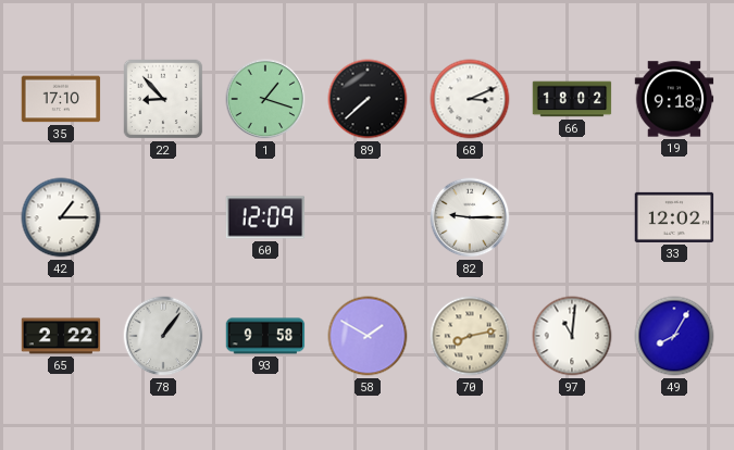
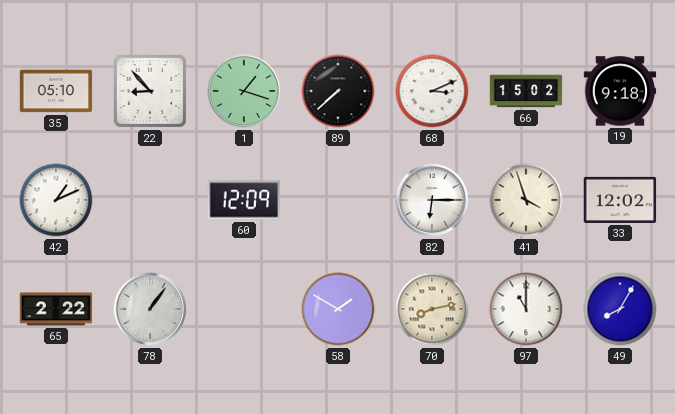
35: 17:10 -> 05:10 (56, 91)
66: 18:02 -> 15:02 (526, 91)
42: 1:15 -> 1:11 (56, 200)
82: 9:15 -> 6:15 (432, 200)
41: none -> 3:57 (526, 200)
93: 9:58 -> none (265, 336)
97: 11:01 -> 11:00 (526, 309)
